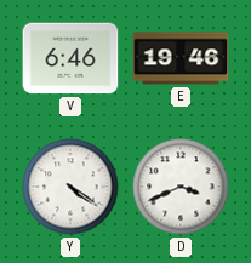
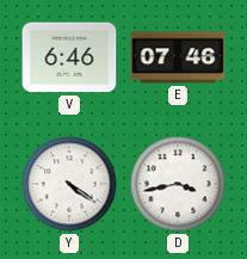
E: 19:46 -> 07:46 (178, 57)
D: 3:41 -> 3:43 (178, 184)
